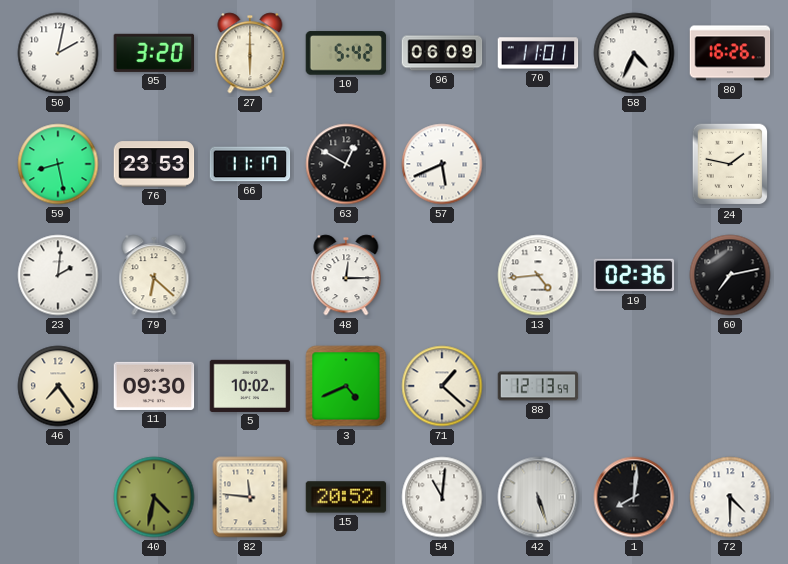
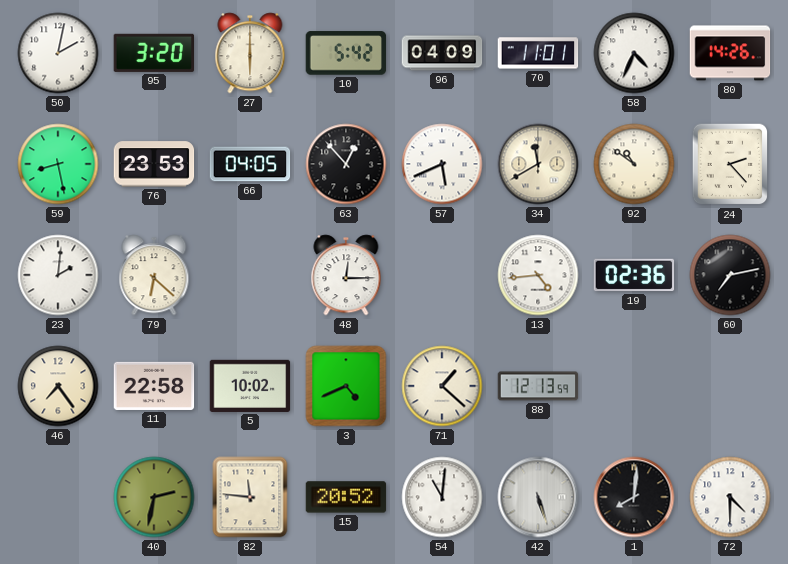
96: 06:09 -> 04:09 (442, 53)
80: 16:26 -> 14:26 (730, 53)
66: 11:17 -> 04:05 (250, 164)
63: 12:50 -> 12:53 (346, 164)
34: none -> 11:40 (538, 164)
92: none -> 10:51 (634, 164)
24: 1:47 -> 2:23 (730, 164)
11: 09:30 -> 22:58 (154, 386)
40: 4:32 -> 2:32 (154, 497)
